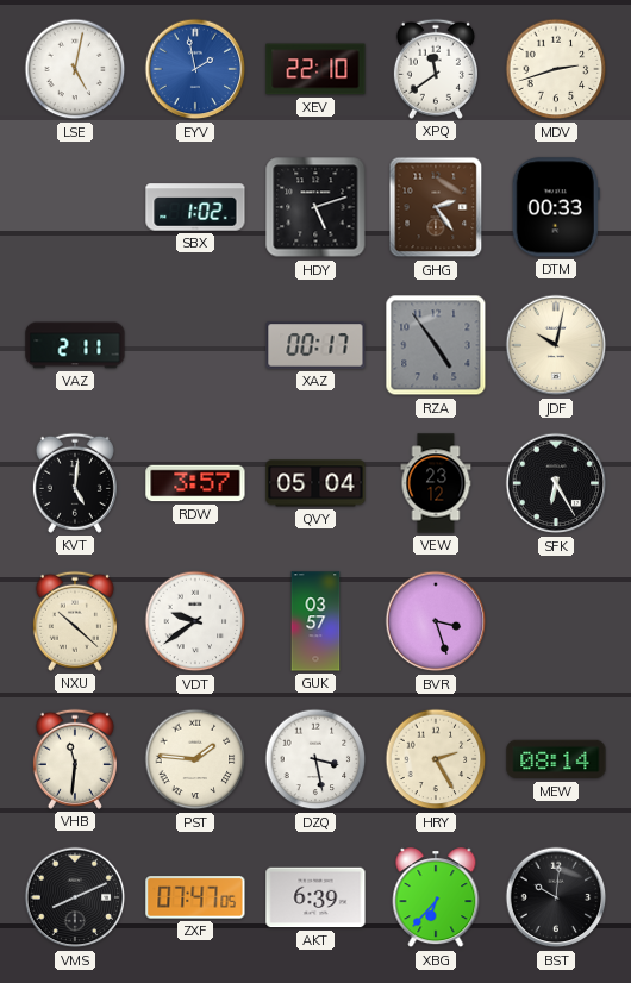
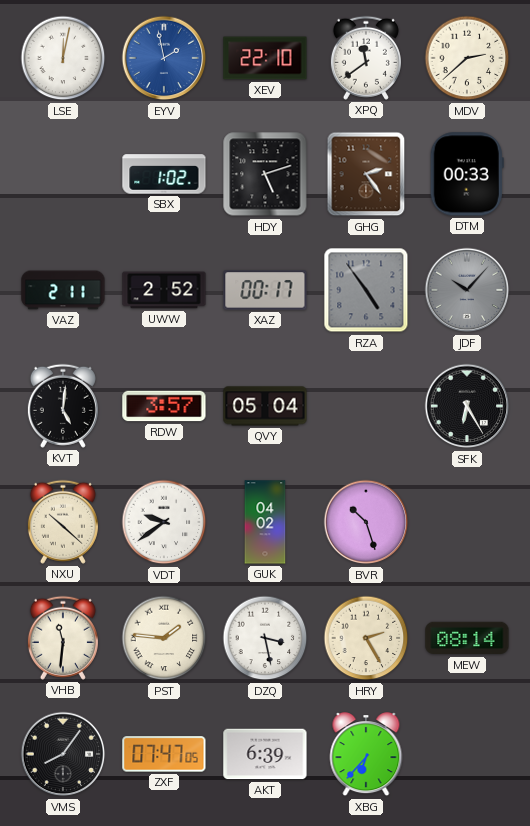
LSE: 5:02 -> 12:02 (63, 58)
MDV: 2:42 -> 2:38 (467, 58)
UWW: none -> 2:52 (164, 290)
JDF: 10:02 -> 10:07 (467, 290)
JDF dial: cream -> grey (467, 290)
VEW: 23:12 -> none (436, 483)
GUK: 03:57 -> 04:02 (265, 522)
BVR: 3:27 -> 10:27 (366, 522)
VMS: 8:11 -> 8:06 (63, 754)
BST: 10:01 -> none (556, 897)
